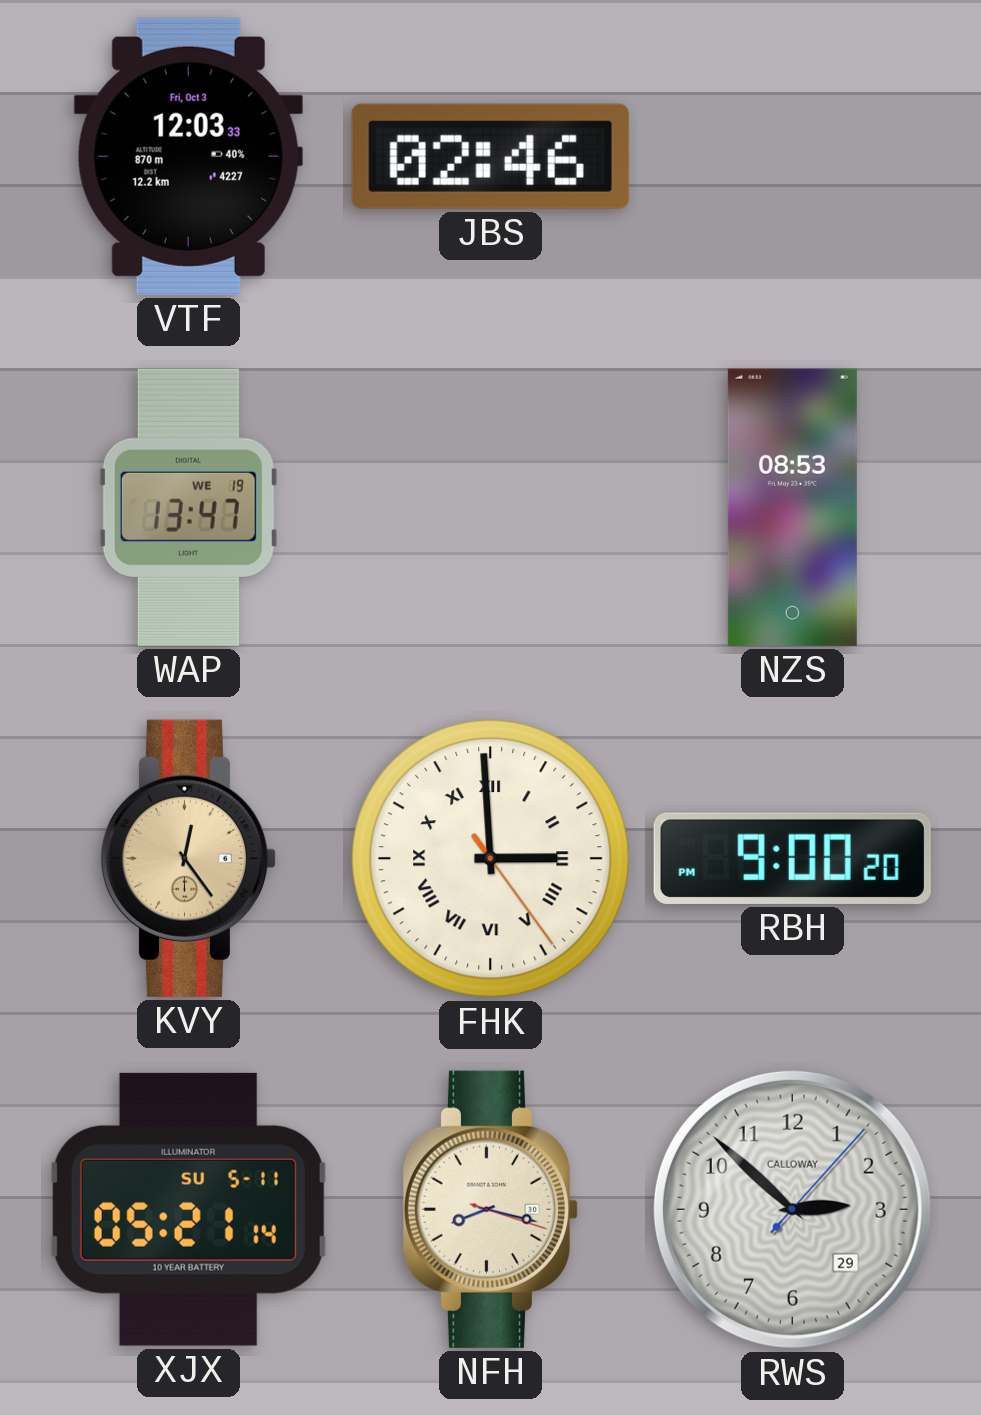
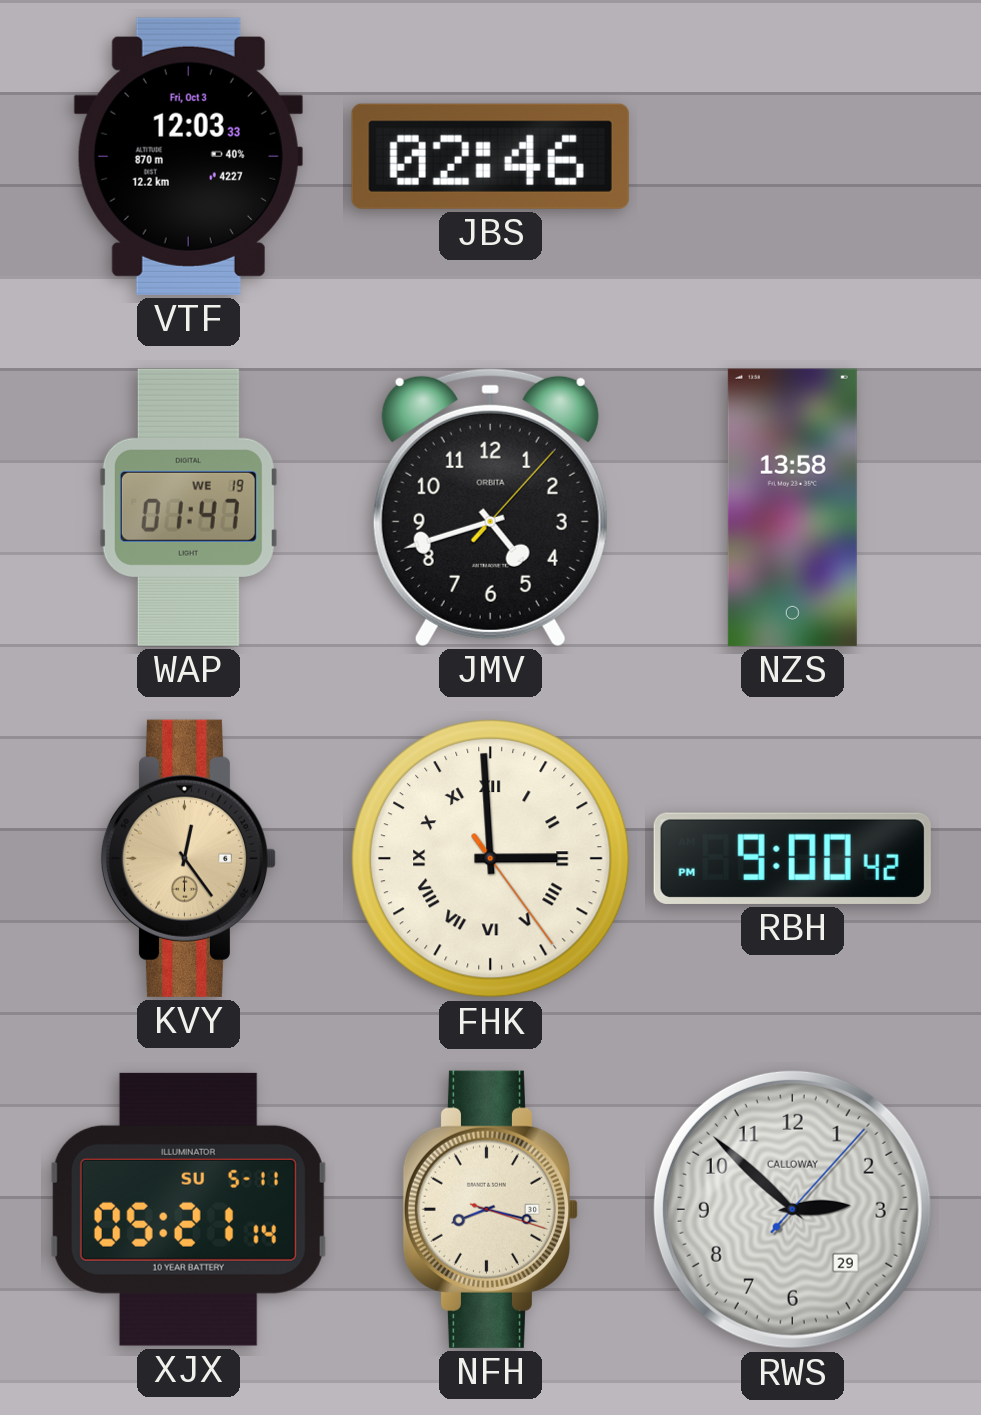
WAP: 13:47 -> 01:47 (188, 507)
JMV: none -> 4:42 (490, 507)
NZS: 08:53 -> 13:58 (792, 507)
RBH: 9:00:20 PM -> 9:00:42 PM (792, 858)
